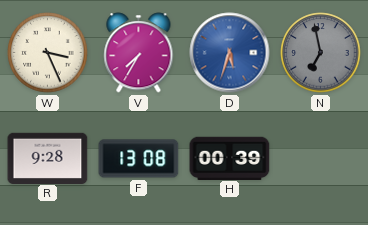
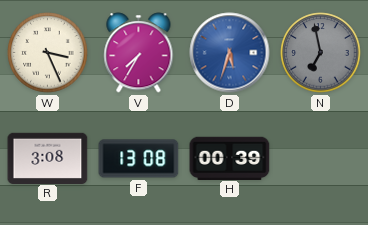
R: 9:28 -> 3:08 (48, 158)
